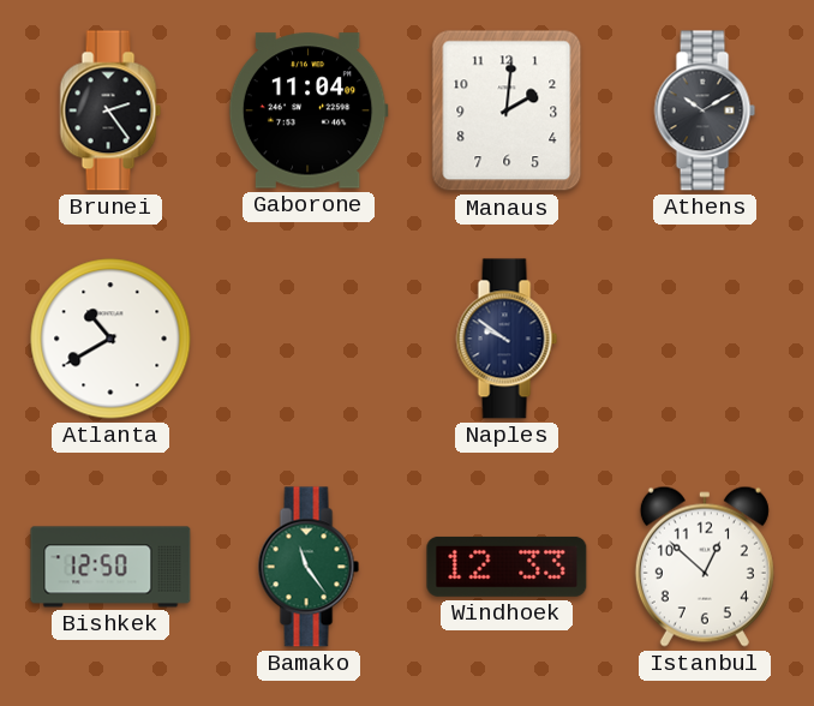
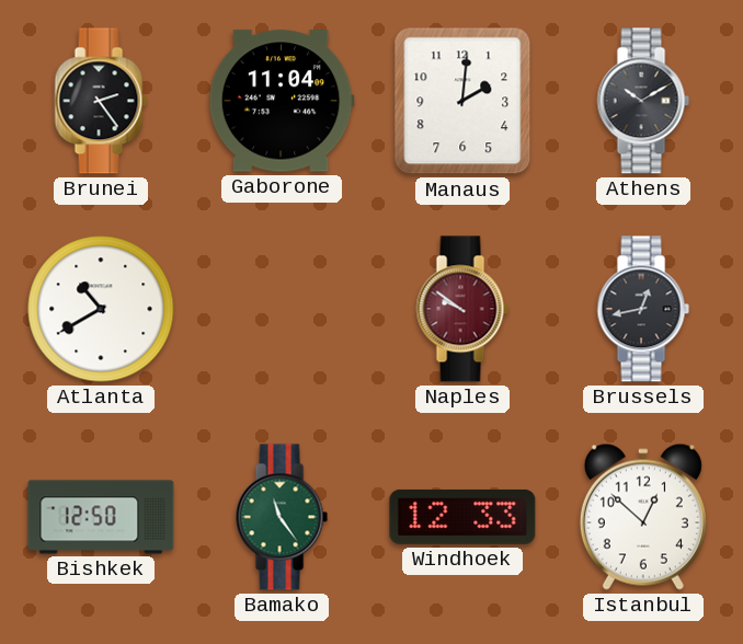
Naples dial: navy -> burgundy (462, 309)
Brussels: none -> 12:43 (643, 309)
